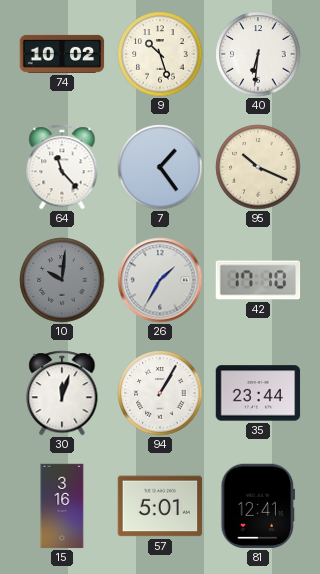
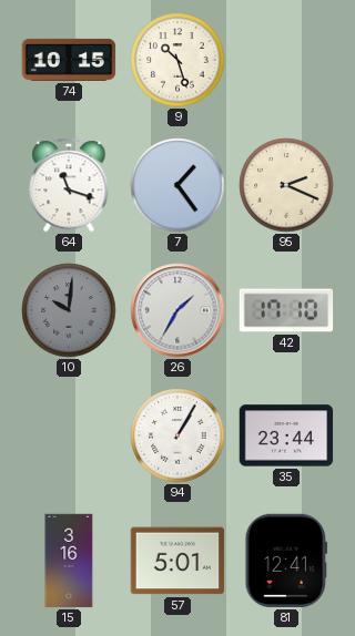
74: 10:02 -> 10:15 (69, 60)
40: 6:31 -> none (258, 54)
64: 11:23 -> 11:18 (69, 185)
95: 10:19 -> 2:19 (286, 185)
30: 12:03 -> none (62, 393)
